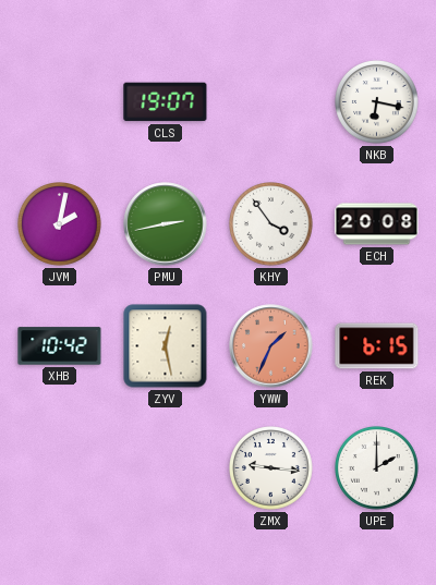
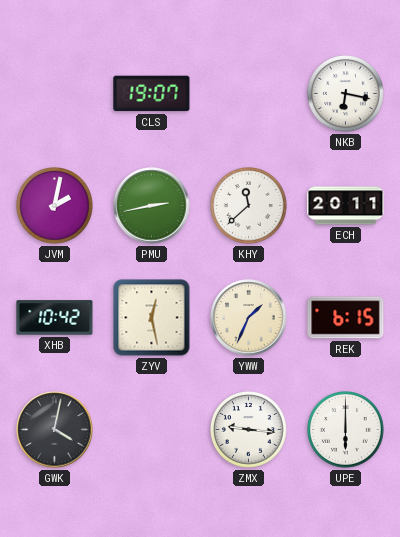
KHY: 3:54 -> 11:38 (249, 206)
ECH: 20:08 -> 20:11 (346, 206)
YWW dial: salmon -> cream (249, 318)
GWK: none -> 4:02 (55, 430)
UPE: 2:00 -> 6:00 (346, 430)
